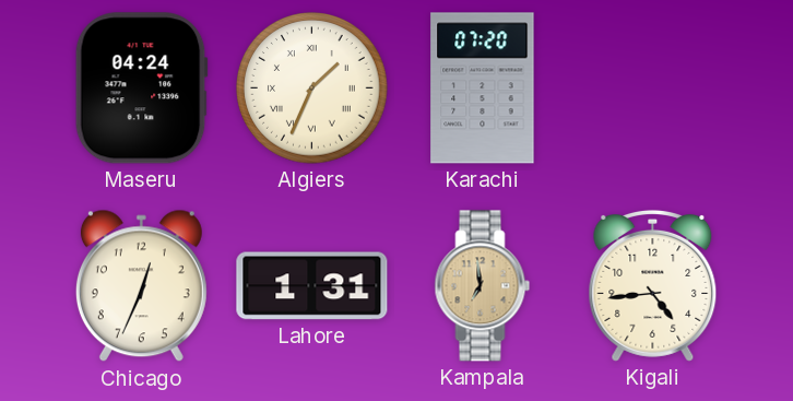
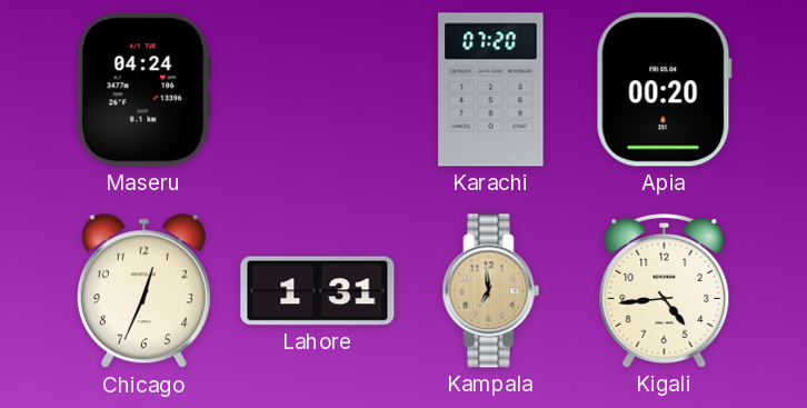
Algiers: 1:34 -> none (312, 89)
Apia: none -> 00:20 (664, 90)
